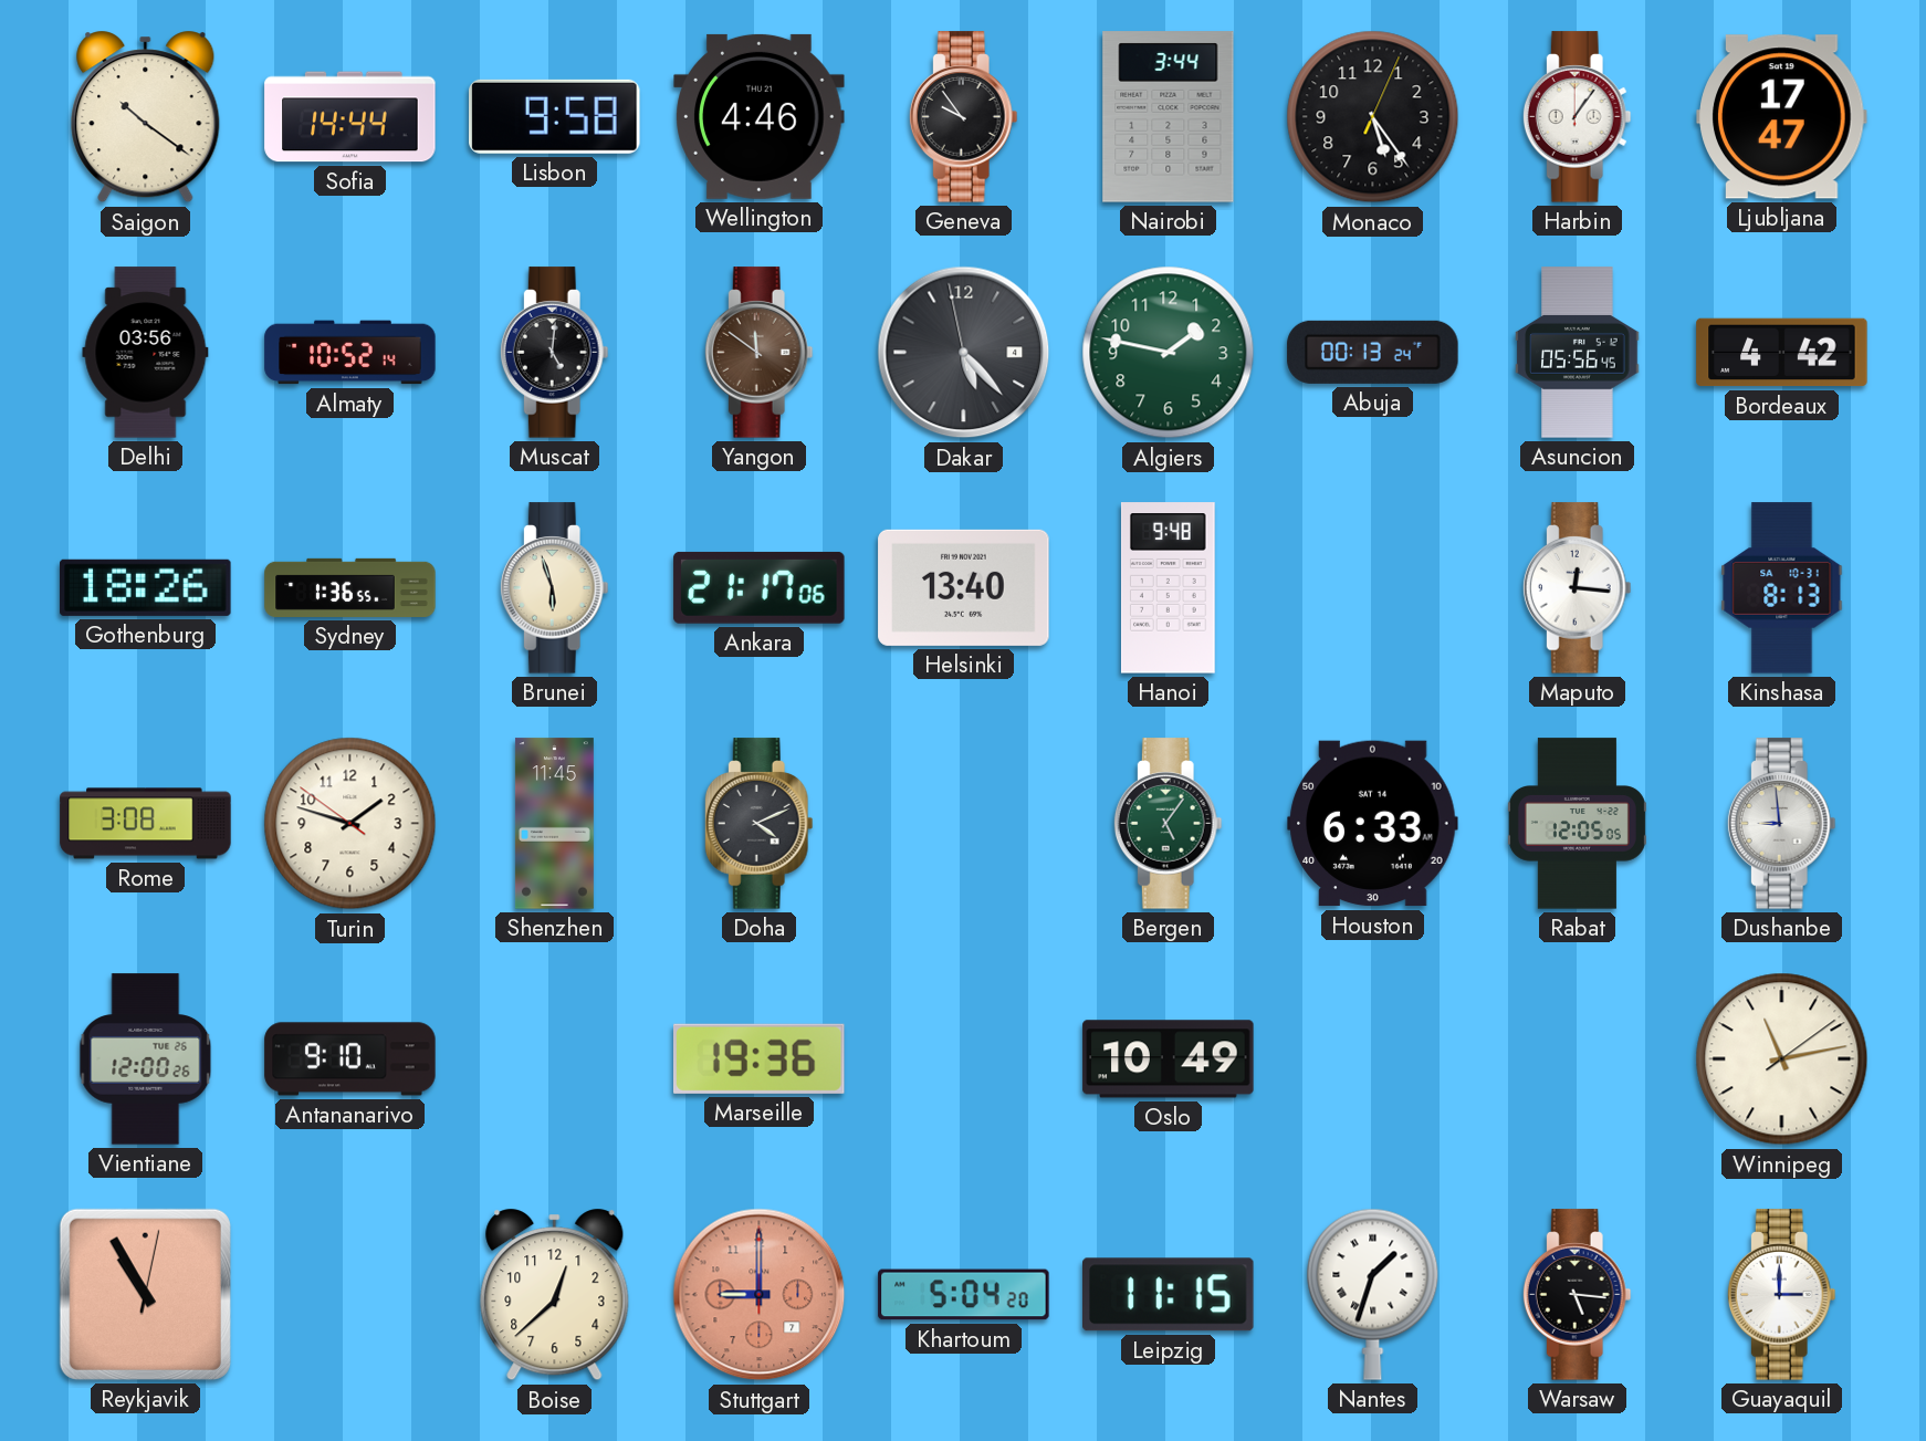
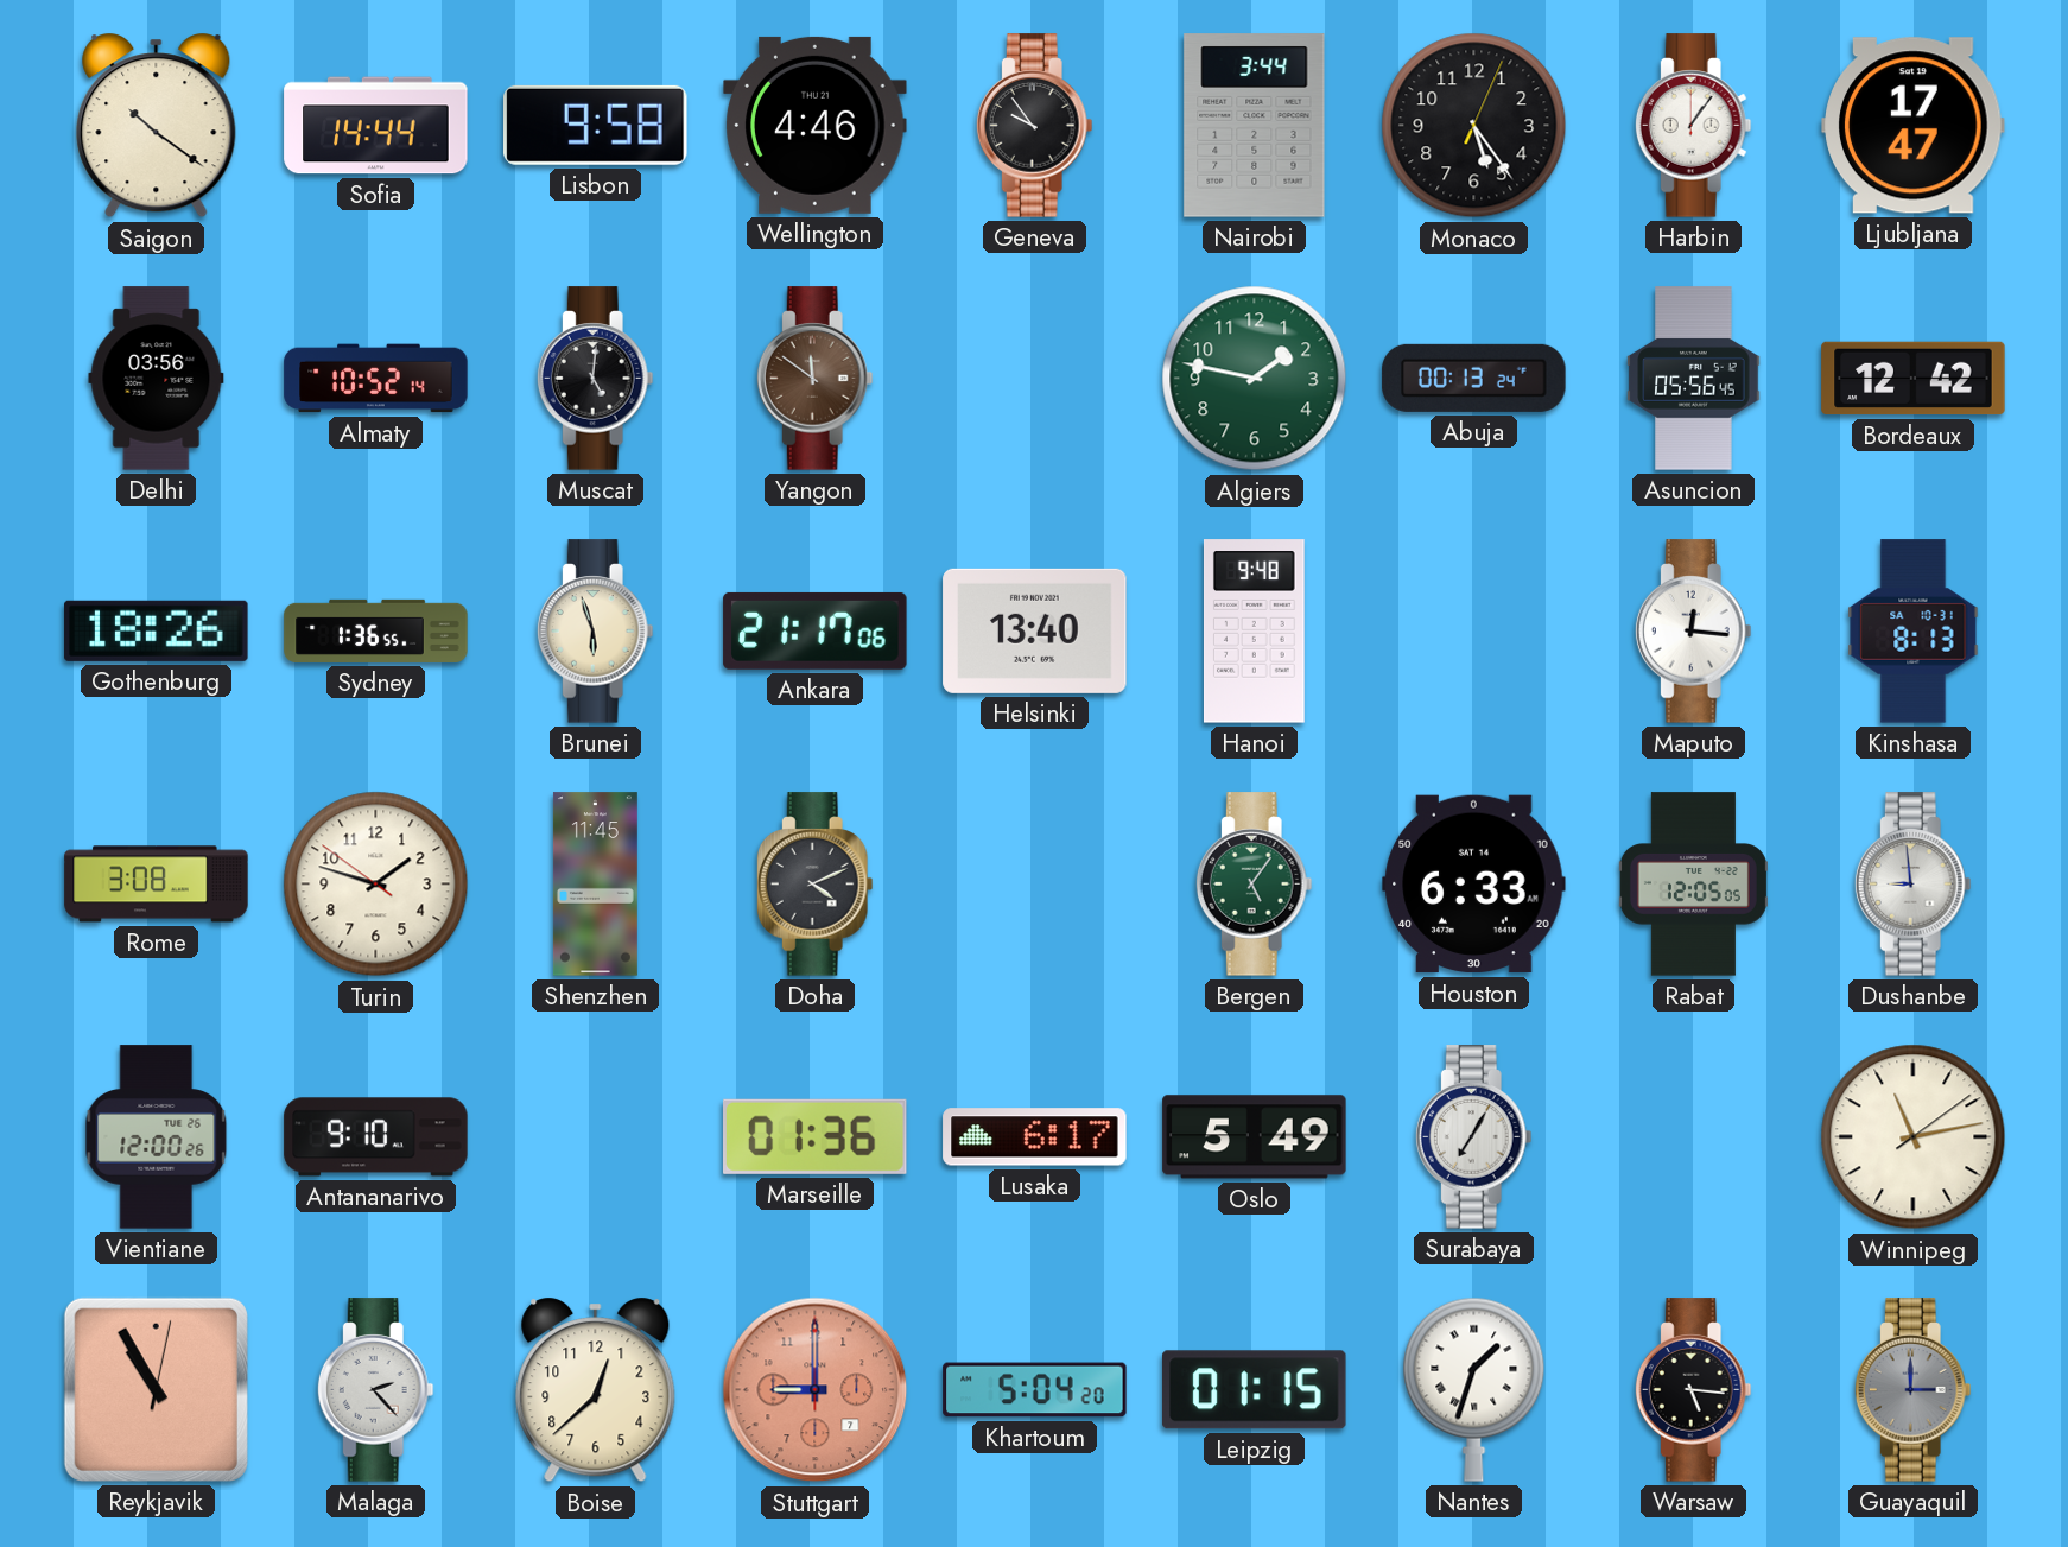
Dakar: 5:22 -> none (964, 353)
Bordeaux: 4:42 -> 12:42 (1914, 379)
Marseille: 19:36 -> 01:36 (816, 1136)
Lusaka: none -> 6:17 (1035, 1137)
Oslo: 10:49 -> 5:49 (1255, 1137)
Surabaya: none -> 7:05 (1473, 1137)
Malaga: none -> 2:23 (375, 1390)
Leipzig: 11:15 -> 01:15 (1255, 1390)
Guayaquil dial: white -> grey (1912, 1390)
